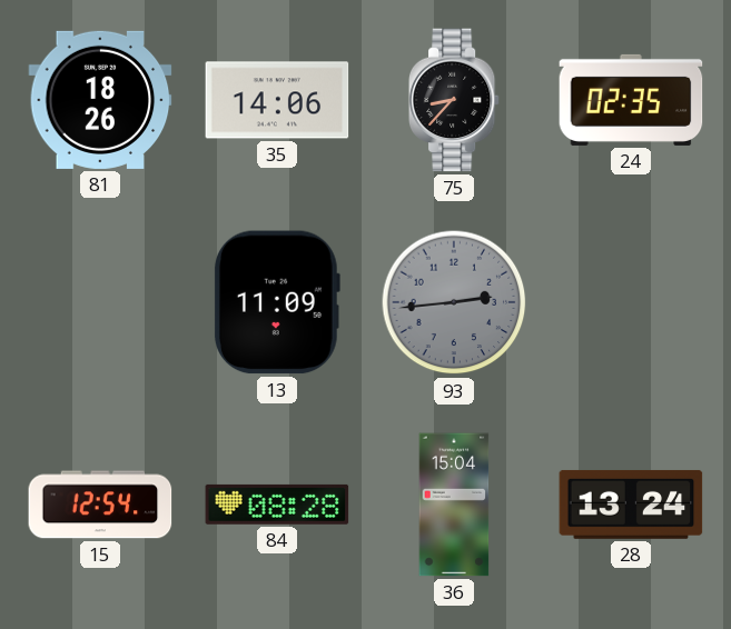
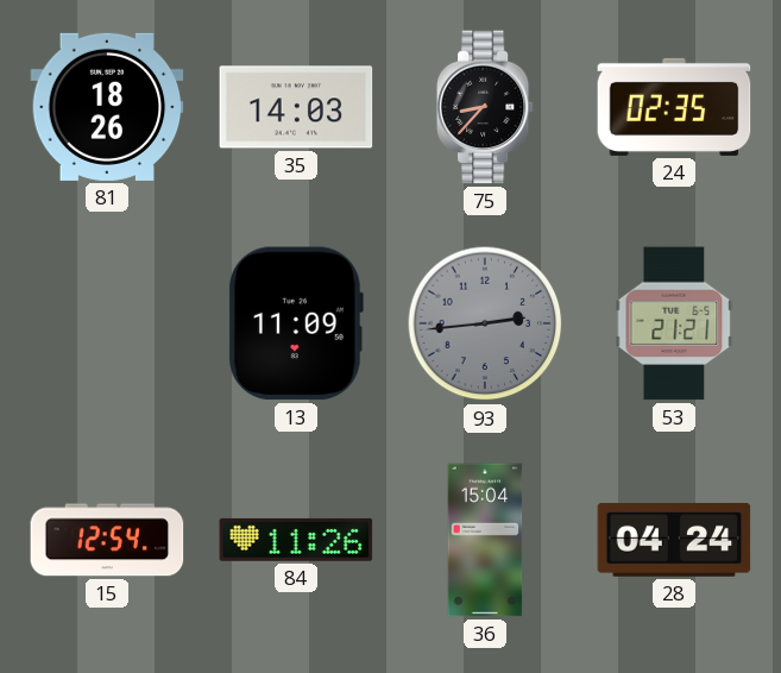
35: 14:06 -> 14:03 (296, 107)
53: none -> 21:21 (674, 323)
84: 08:28 -> 11:26 (296, 540)
28: 13:24 -> 04:24 (674, 540)
